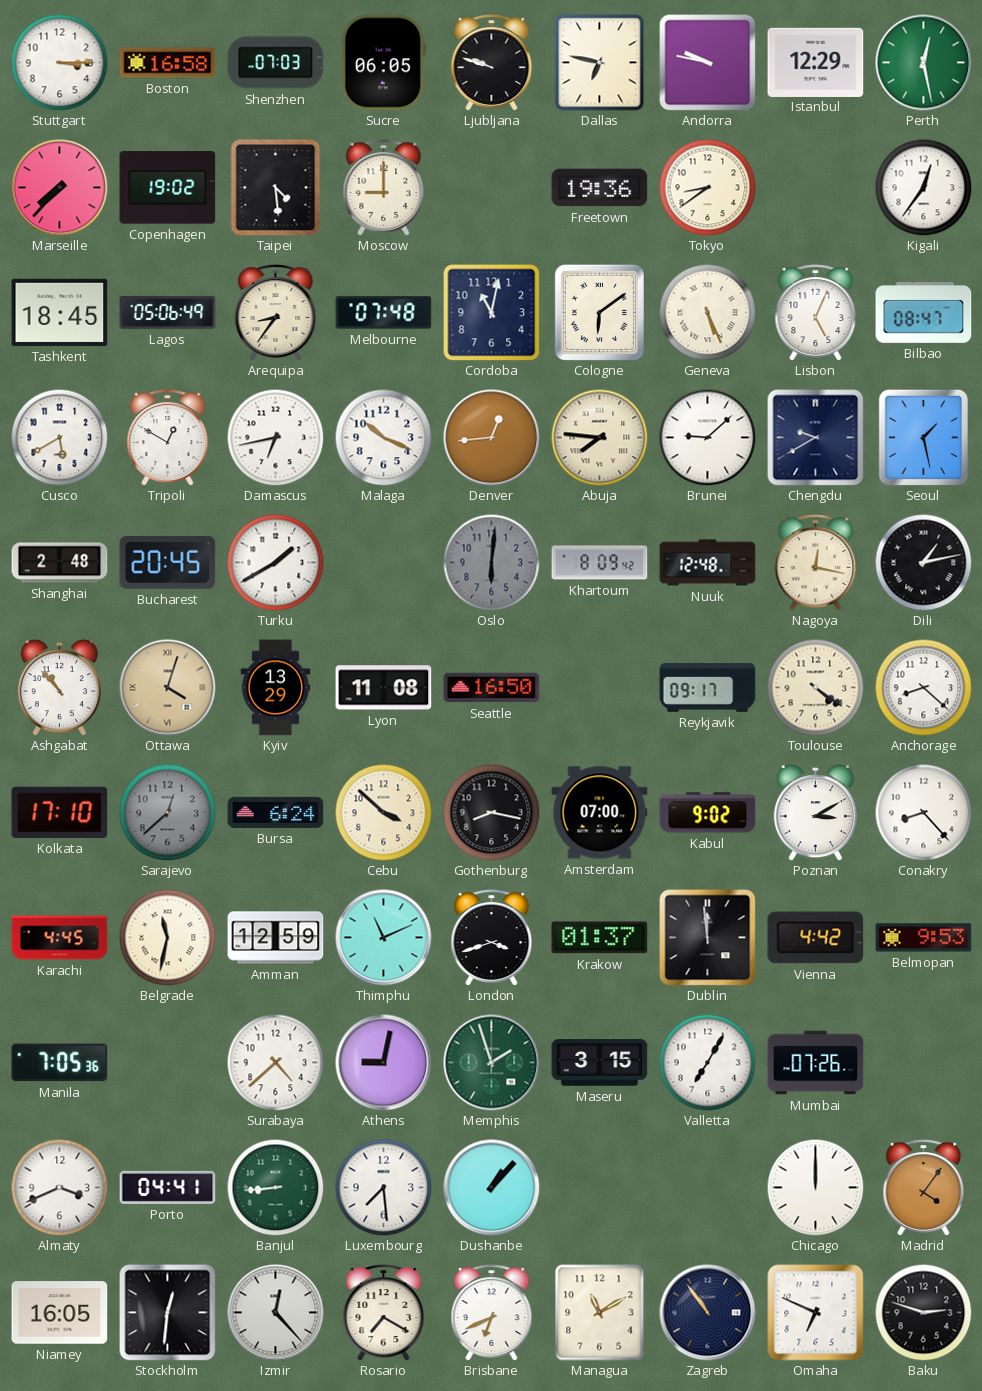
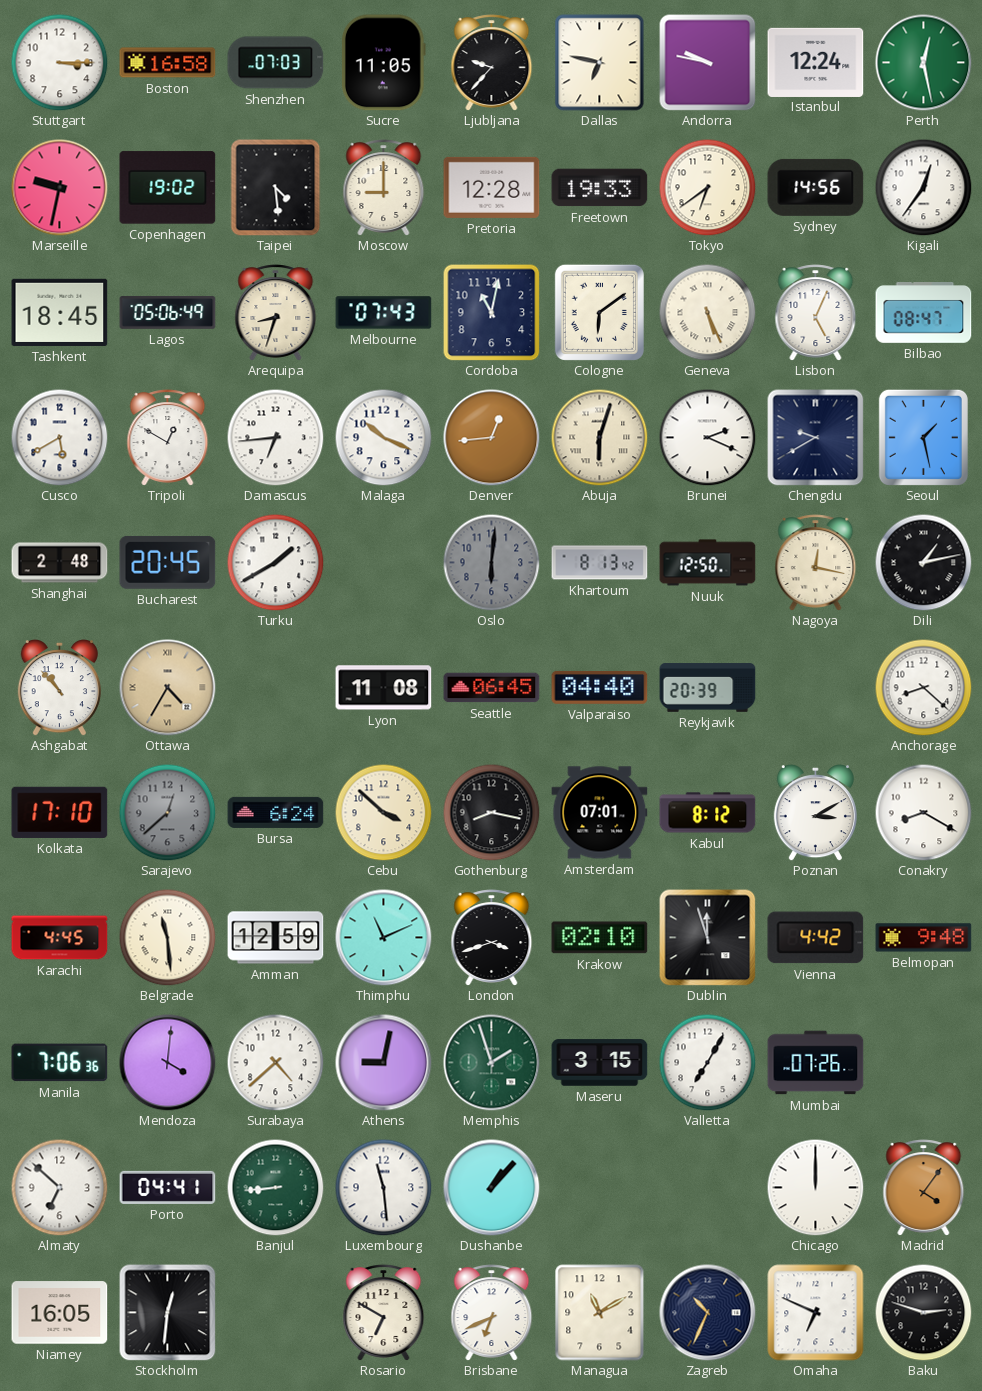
Sucre: 06:05 -> 11:05 (383, 63)
Ljubljana: 9:48 -> 9:37 (492, 63)
Istanbul: 12:29 -> 12:24 (816, 62)
Marseille: 7:37 -> 9:32 (60, 188)
Pretoria: none -> 12:28 (492, 187)
Freetown: 19:36 -> 19:33 (600, 188)
Tokyo: 8:39 -> 6:39 (707, 187)
Sydney: none -> 14:56 (816, 187)
Arequipa: 8:36 -> 8:33 (276, 313)
Melbourne: 07:48 -> 07:43 (384, 313)
Damascus: 6:43 -> 6:44 (275, 437)
Abuja: 7:46 -> 6:03 (599, 437)
Brunei: 9:08 -> 2:19 (707, 437)
Khartoum: 8:09 -> 8:13 (600, 563)
Nuuk: 12:48 -> 12:50 (708, 563)
Ottawa: 4:03 -> 4:35 (168, 688)
Kyiv: 13:29 -> none (276, 688)
Seattle: 16:50 -> 06:45 (492, 688)
Valparaiso: none -> 04:40 (600, 688)
Reykjavik: 09:17 -> 20:39 (708, 688)
Toulouse: 4:21 -> none (815, 687)
Amsterdam: 07:00 -> 07:01 (600, 813)
Kabul: 9:02 -> 8:12 (708, 813)
Conakry: 8:23 -> 8:20 (923, 812)
Belgrade: 11:32 -> 11:29 (167, 937)
Krakow: 01:37 -> 02:10 (600, 938)
Dublin: 11:59 -> 11:57 (708, 938)
Belmopan: 9:53 -> 9:48 (924, 938)
Manila: 7:05 -> 7:06 (60, 1063)
Mendoza: none -> 4:01 (168, 1063)
Almaty: 3:41 -> 6:52 (59, 1187)
Luxembourg: 7:29 -> 11:29 (383, 1187)
Izmir: 12:23 -> none (276, 1313)
Rosario: 7:20 -> 6:50 (384, 1313)
Zagreb: 10:54 -> 10:34 (708, 1313)
